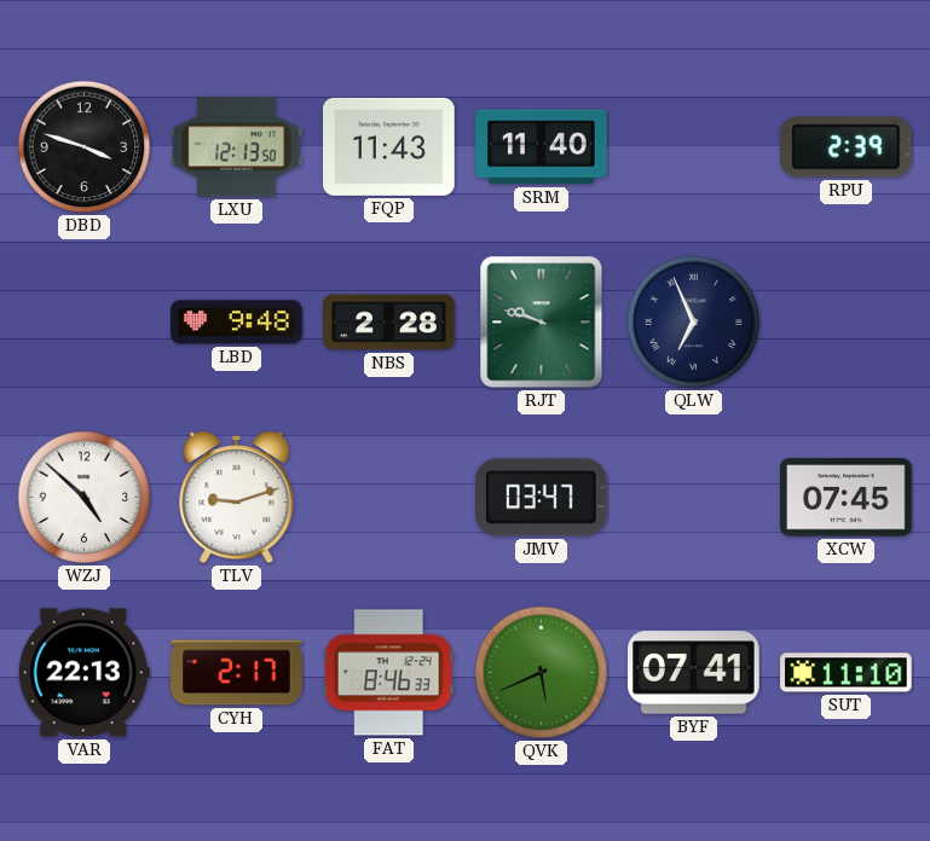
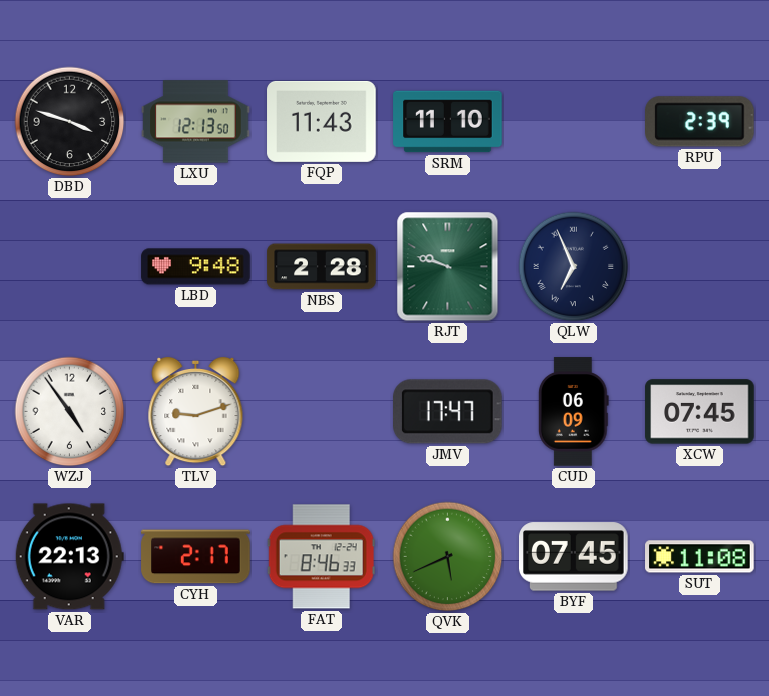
SRM: 11:40 -> 11:10 (448, 122)
WZJ: 4:52 -> 4:54 (70, 412)
JMV: 03:47 -> 17:47 (448, 412)
CUD: none -> 06:09 (573, 412)
BYF: 07:41 -> 07:45 (574, 557)
SUT: 11:10 -> 11:08 (700, 557)
